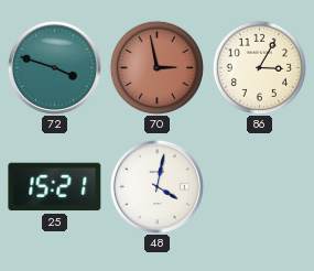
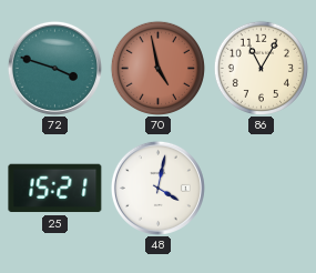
70: 2:58 -> 4:58 (157, 68)
86: 3:05 -> 11:05 (261, 68)
